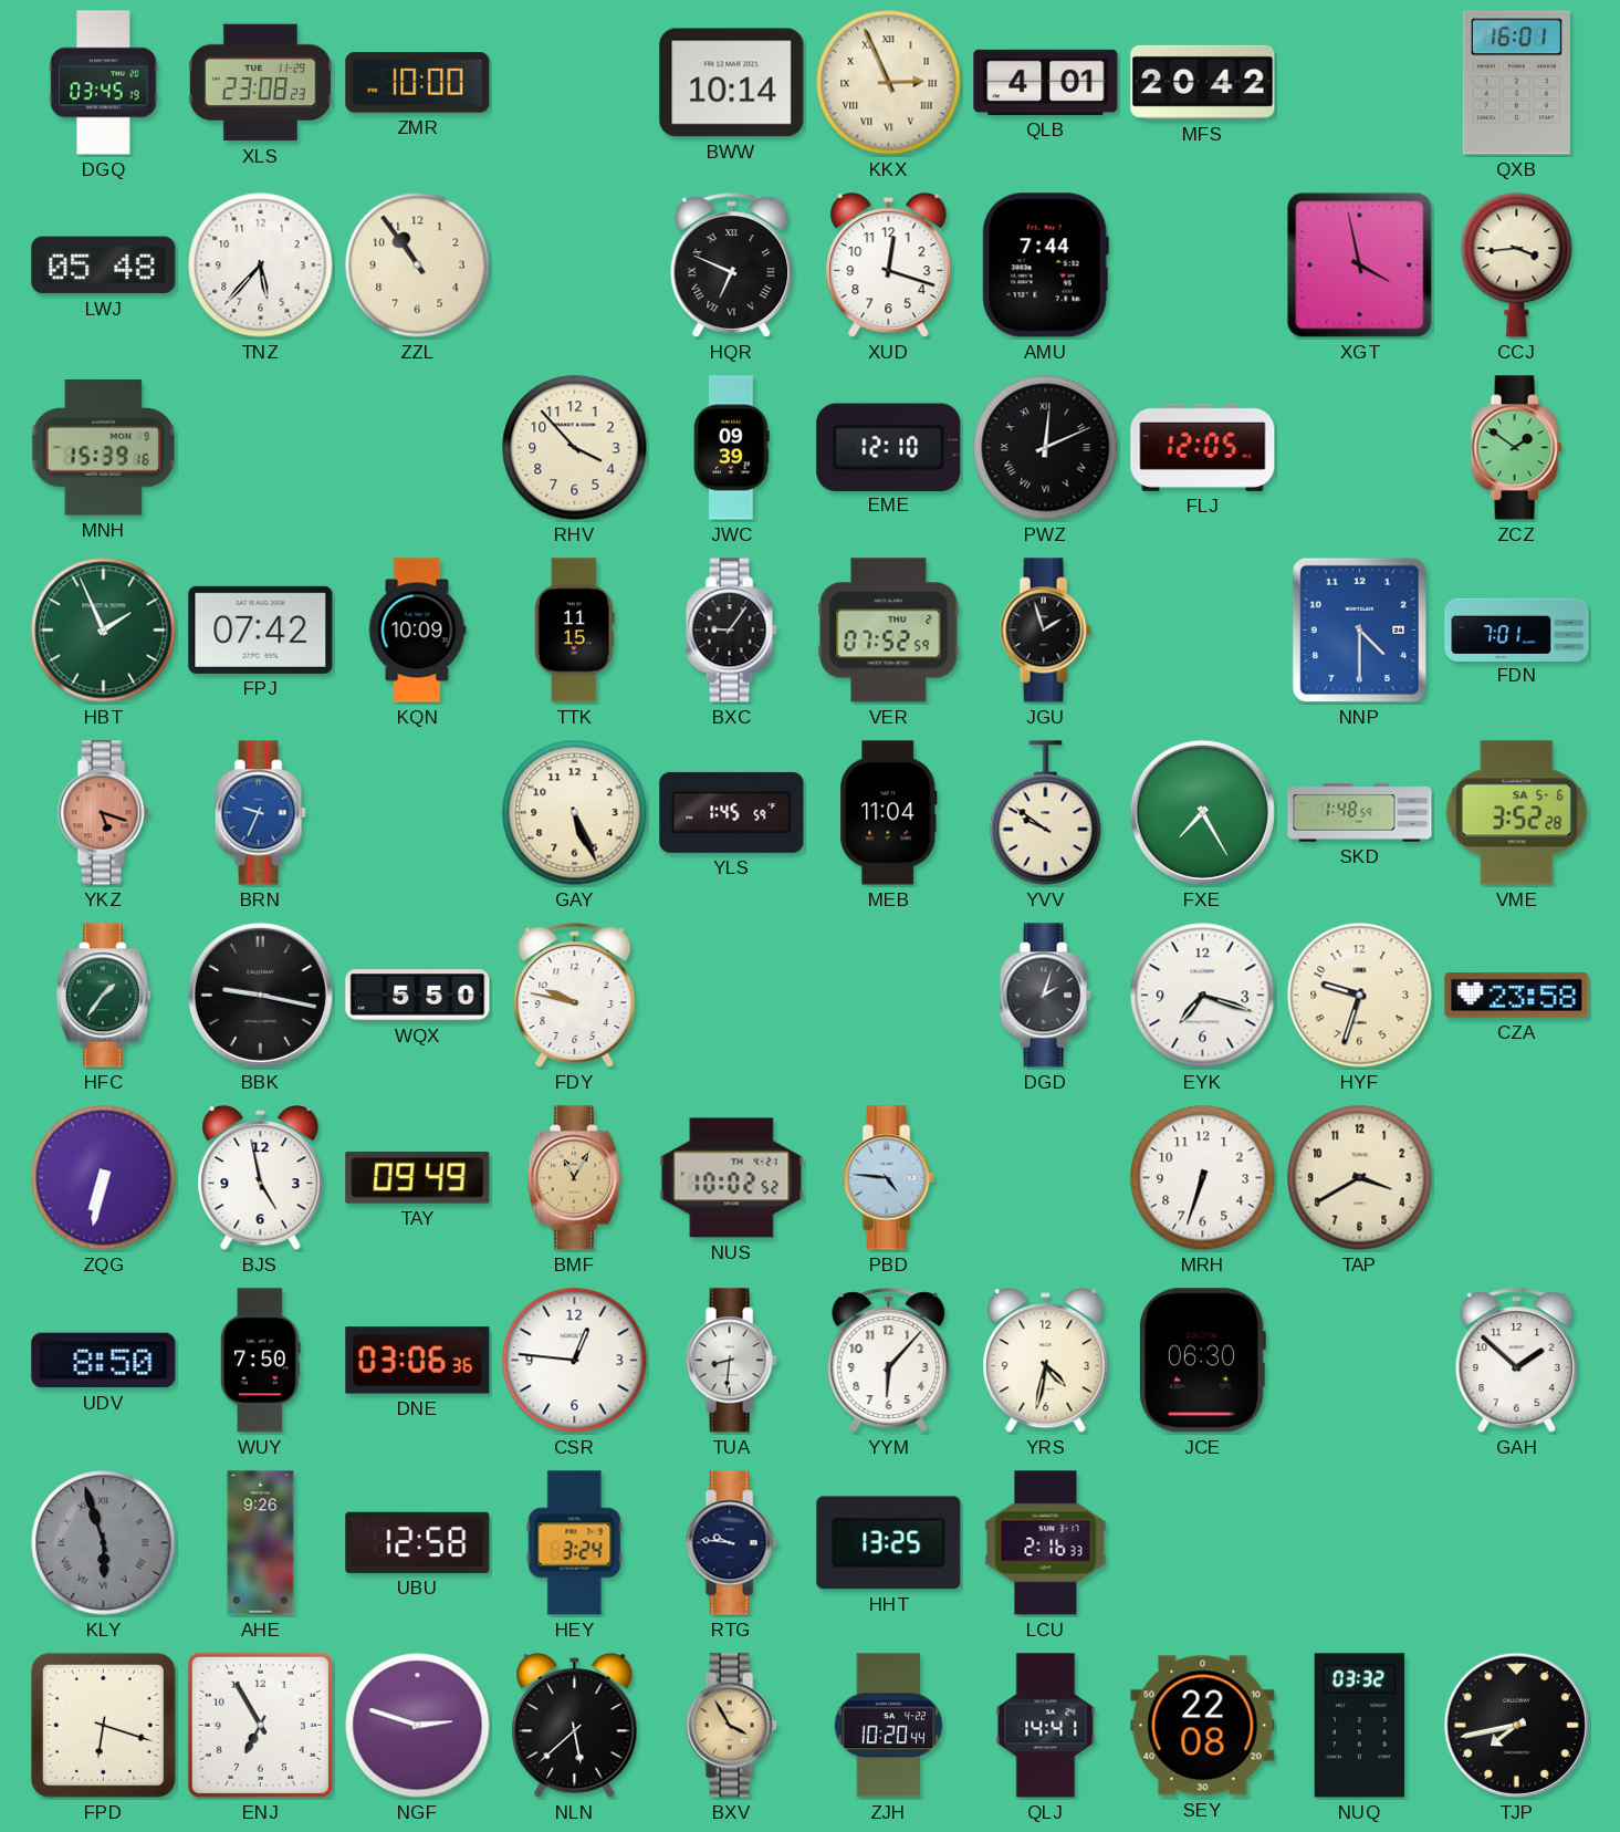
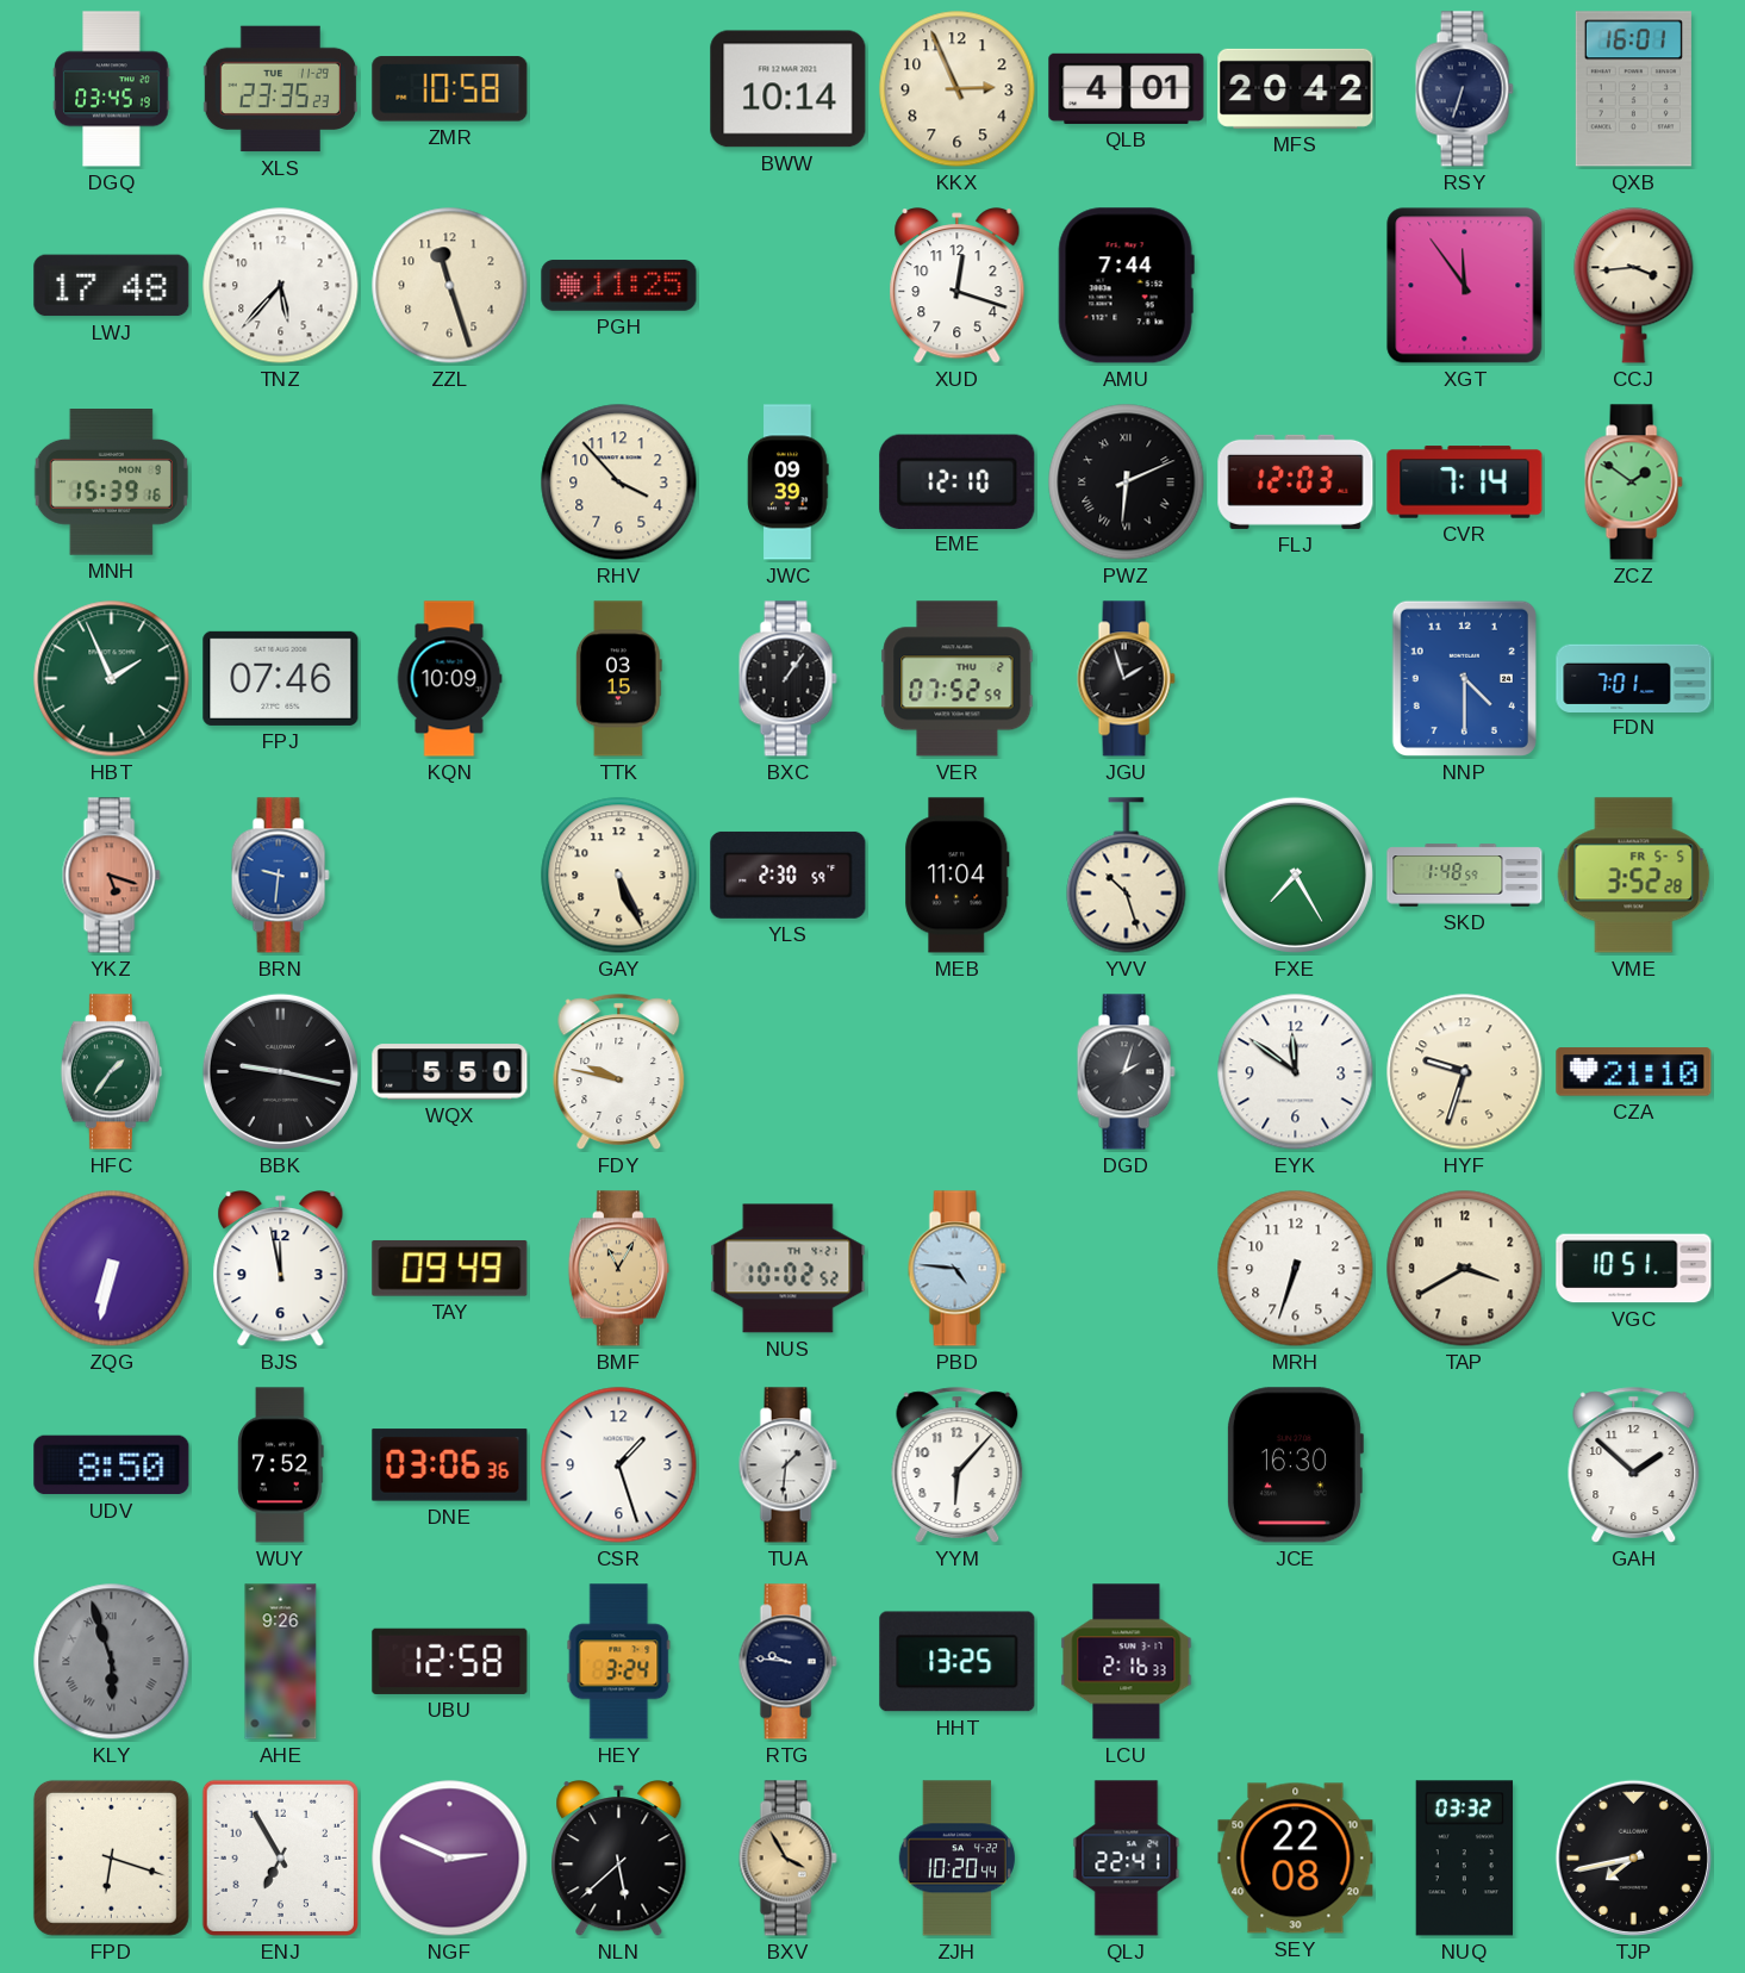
XLS: 23:08 -> 23:35 (280, 89)
ZMR: 10:00 -> 10:58 (450, 89)
KKX numerals: Roman -> Arabic (958, 89)
RSY: none -> 6:33 (1464, 89)
LWJ: 05:48 -> 17:48 (112, 286)
ZZL: 10:54 -> 11:27 (450, 286)
PGH: none -> 11:25 (619, 286)
HQR: 6:49 -> none (732, 266)
XGT: 3:58 -> 11:54 (1465, 286)
PWZ: 12:11 -> 6:11 (1127, 483)
FLJ: 12:05 -> 12:03 (1296, 481)
CVR: none -> 7:14 (1465, 483)
FPJ: 07:42 -> 07:46 (281, 678)
TTK: 11:15 -> 03:15 (618, 679)
BXC: 9:06 -> 1:06 (787, 679)
BRN: 9:34 -> 9:31 (280, 876)
YLS: 1:45 -> 2:30 (789, 875)
YVV: 9:51 -> 10:27 (1127, 876)
VME date: SA 5-6 -> FR 5-5 (1634, 876)
EYK: 7:18 -> 11:51 (1296, 1072)
CZA: 23:58 -> 21:10 (1634, 1072)
BJS: 4:58 -> 11:58 (281, 1269)
VGC: none -> 10:51 (1634, 1269)
WUY: 7:50 -> 7:52 (281, 1465)
CSR: 12:46 -> 1:27 (619, 1465)
TUA: 8:31 -> 1:31 (787, 1465)
YRS: 4:32 -> none (1046, 1361)
JCE: 06:30 -> 16:30 (1295, 1465)
NGF: 2:48 -> 2:49 (450, 1859)
QLJ: 14:41 -> 22:41 (1127, 1859)
